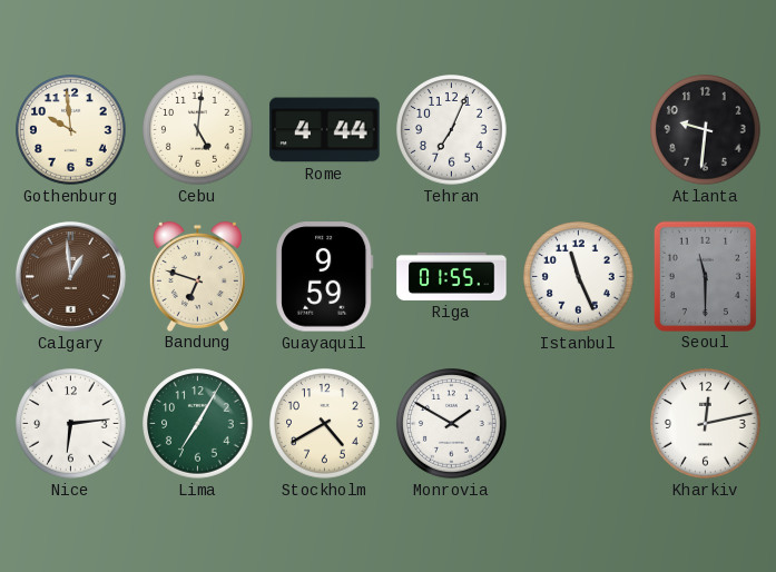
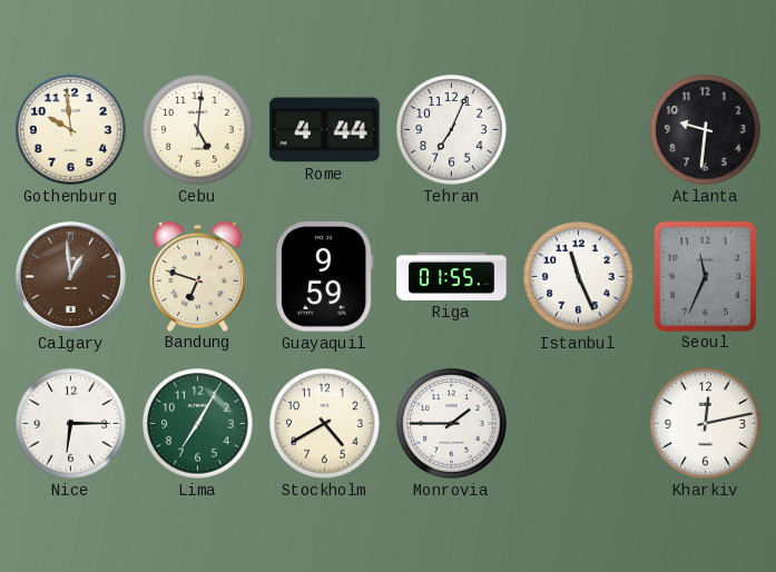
Seoul: 11:30 -> 11:34 (705, 276)
Nice: 6:14 -> 6:15 (71, 424)
Monrovia: 1:50 -> 1:45 (452, 424)
